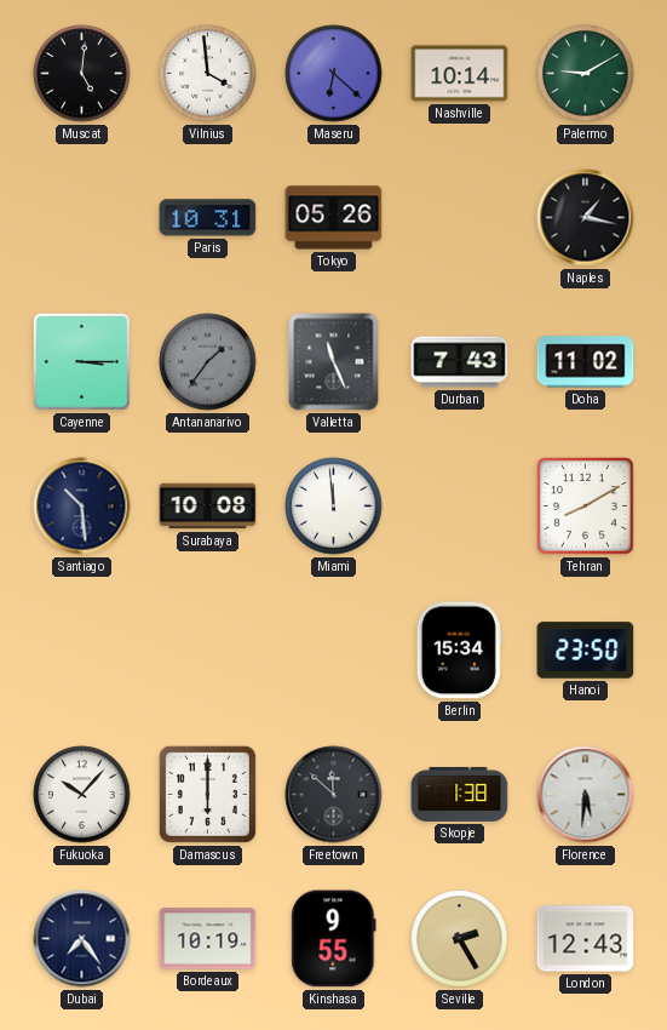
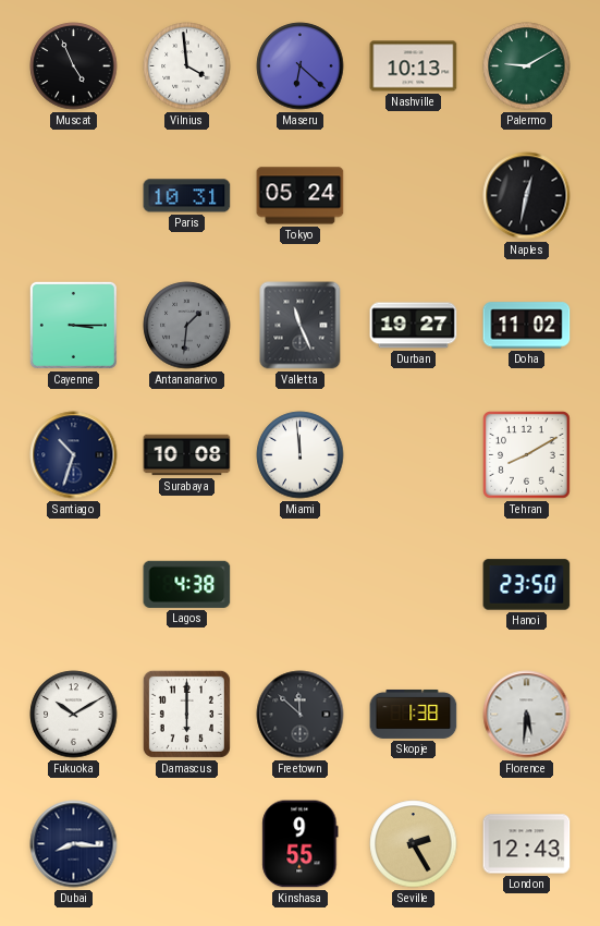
Muscat: 5:01 -> 4:56 (74, 66)
Nashville: 10:14 -> 10:13 (414, 66)
Tokyo: 05:26 -> 05:24 (301, 196)
Naples: 1:17 -> 12:32 (527, 196)
Antananarivo: 1:36 -> 1:31 (187, 326)
Durban: 7:43 -> 19:27 (414, 326)
Santiago: 10:29 -> 10:33 (74, 455)
Lagos: none -> 4:38 (187, 584)
Berlin: 15:34 -> none (459, 651)
Fukuoka: 10:07 -> 10:10 (74, 715)
Dubai: 7:24 -> 8:16 (74, 844)
Bordeaux: 10:19 -> none (208, 939)
